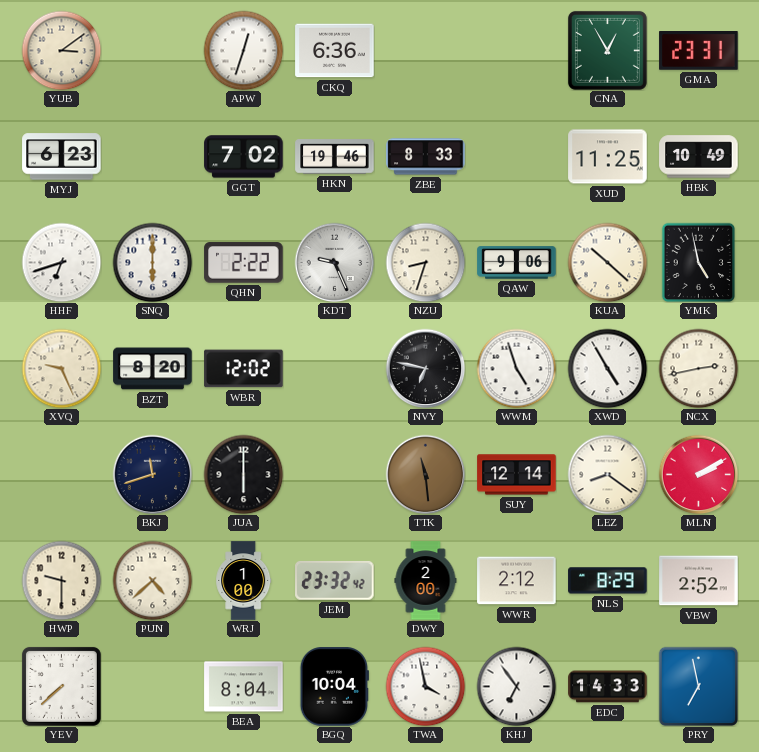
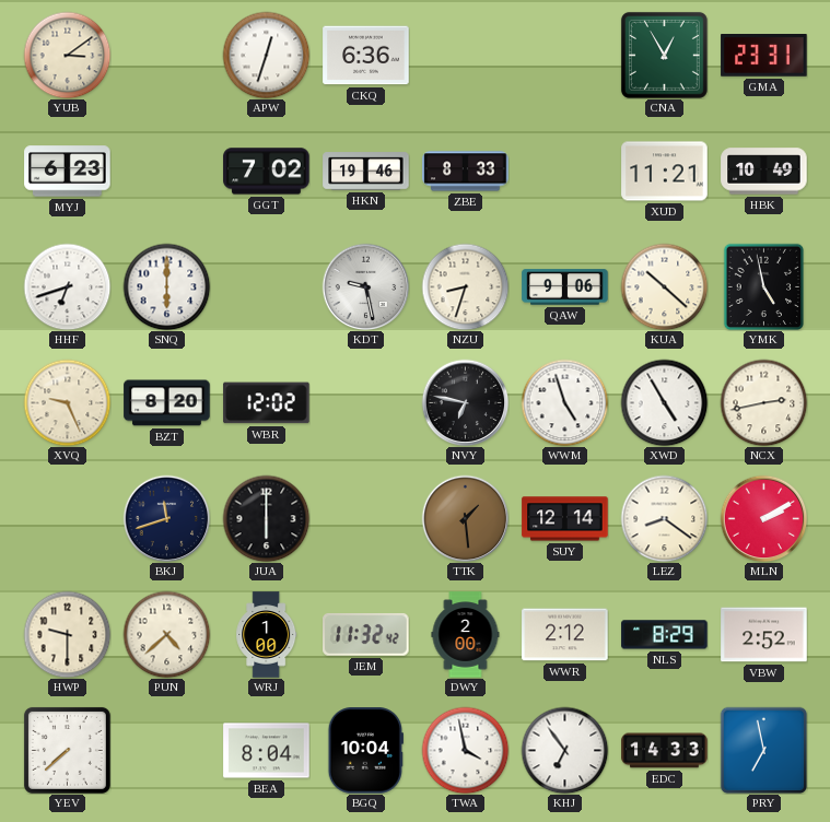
XUD: 11:25 -> 11:21 (665, 172)
QHN: 2:22 -> none (244, 263)
KDT: 9:26 -> 9:28 (365, 286)
TTK: 11:29 -> 1:29 (465, 518)
JEM: 23:32 -> 11:32 (366, 635)
